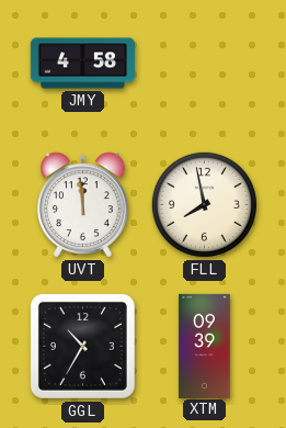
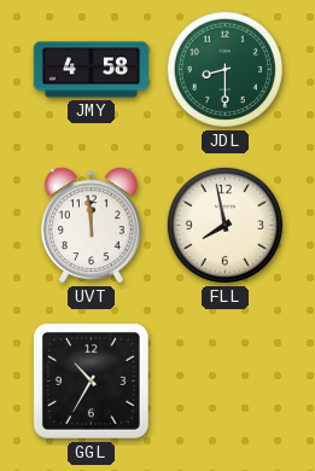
JDL: none -> 8:30 (224, 69)
XTM: 09:39 -> none (205, 346)
